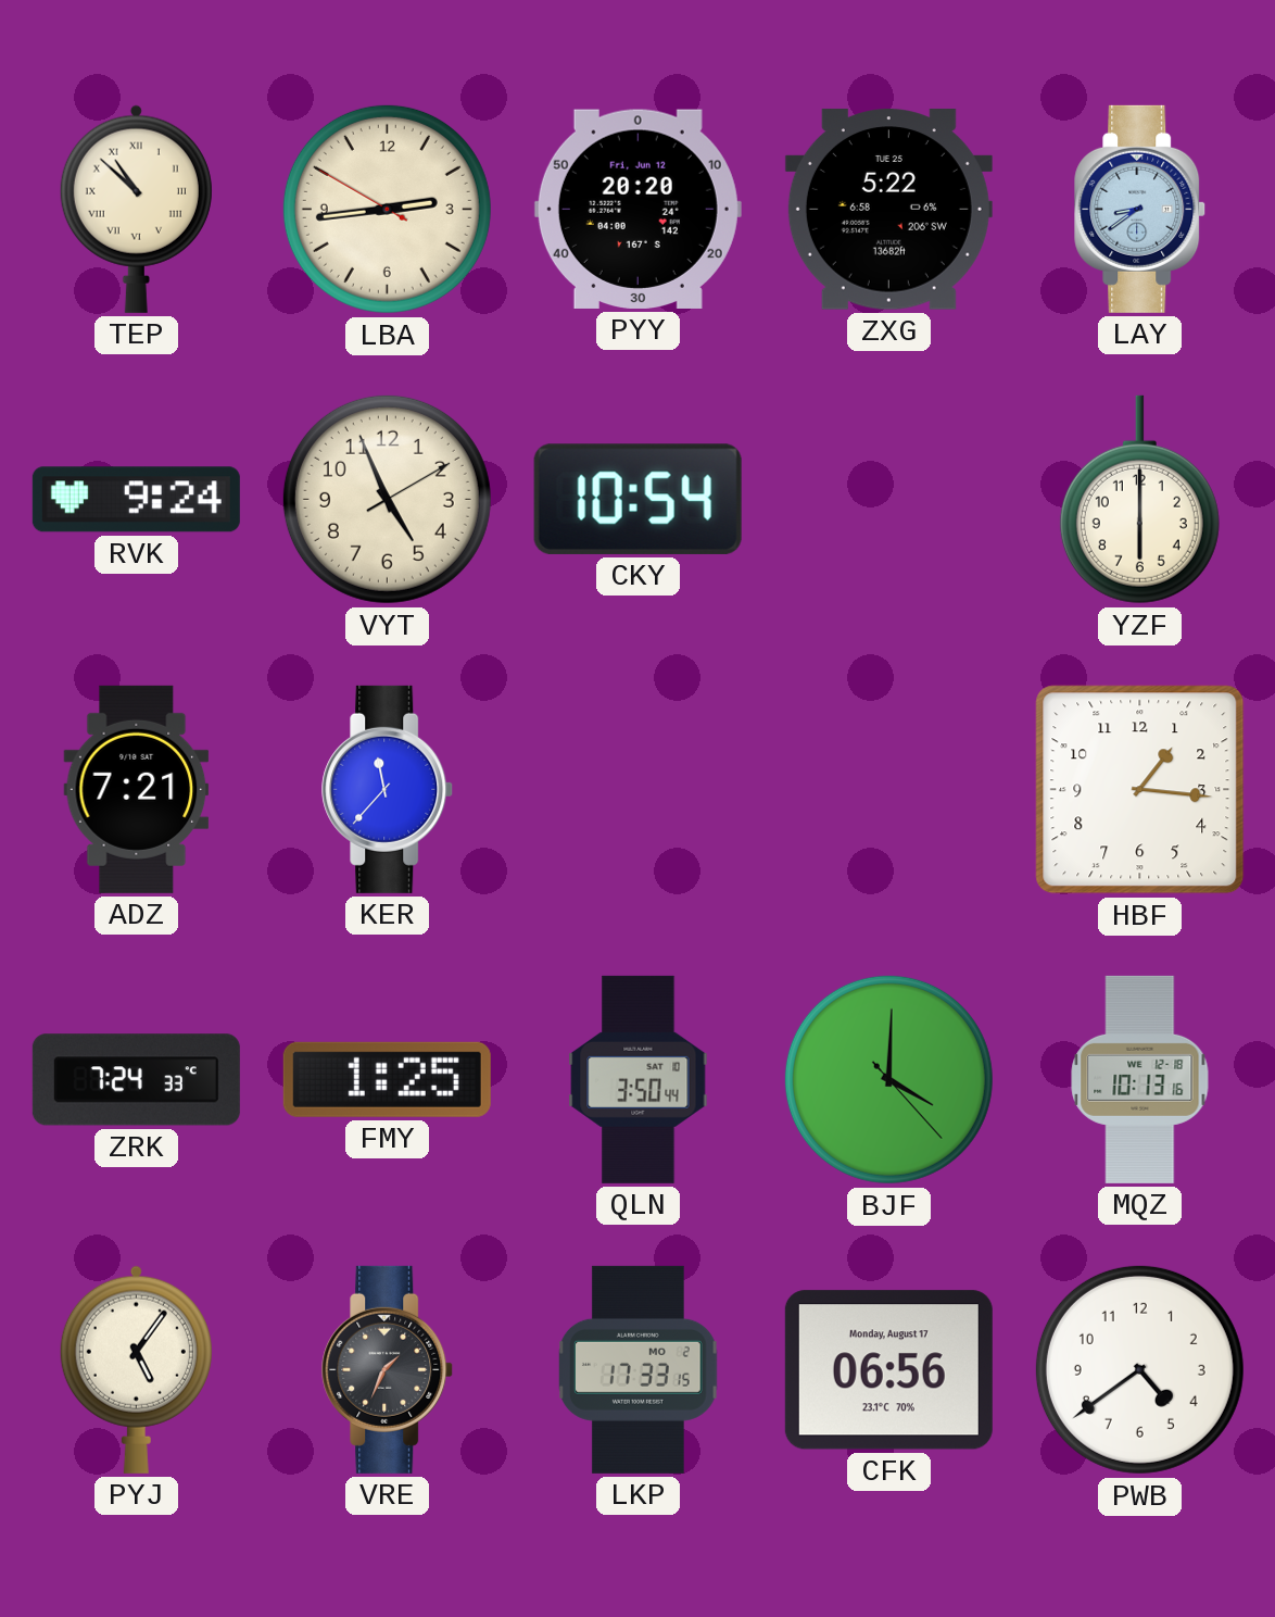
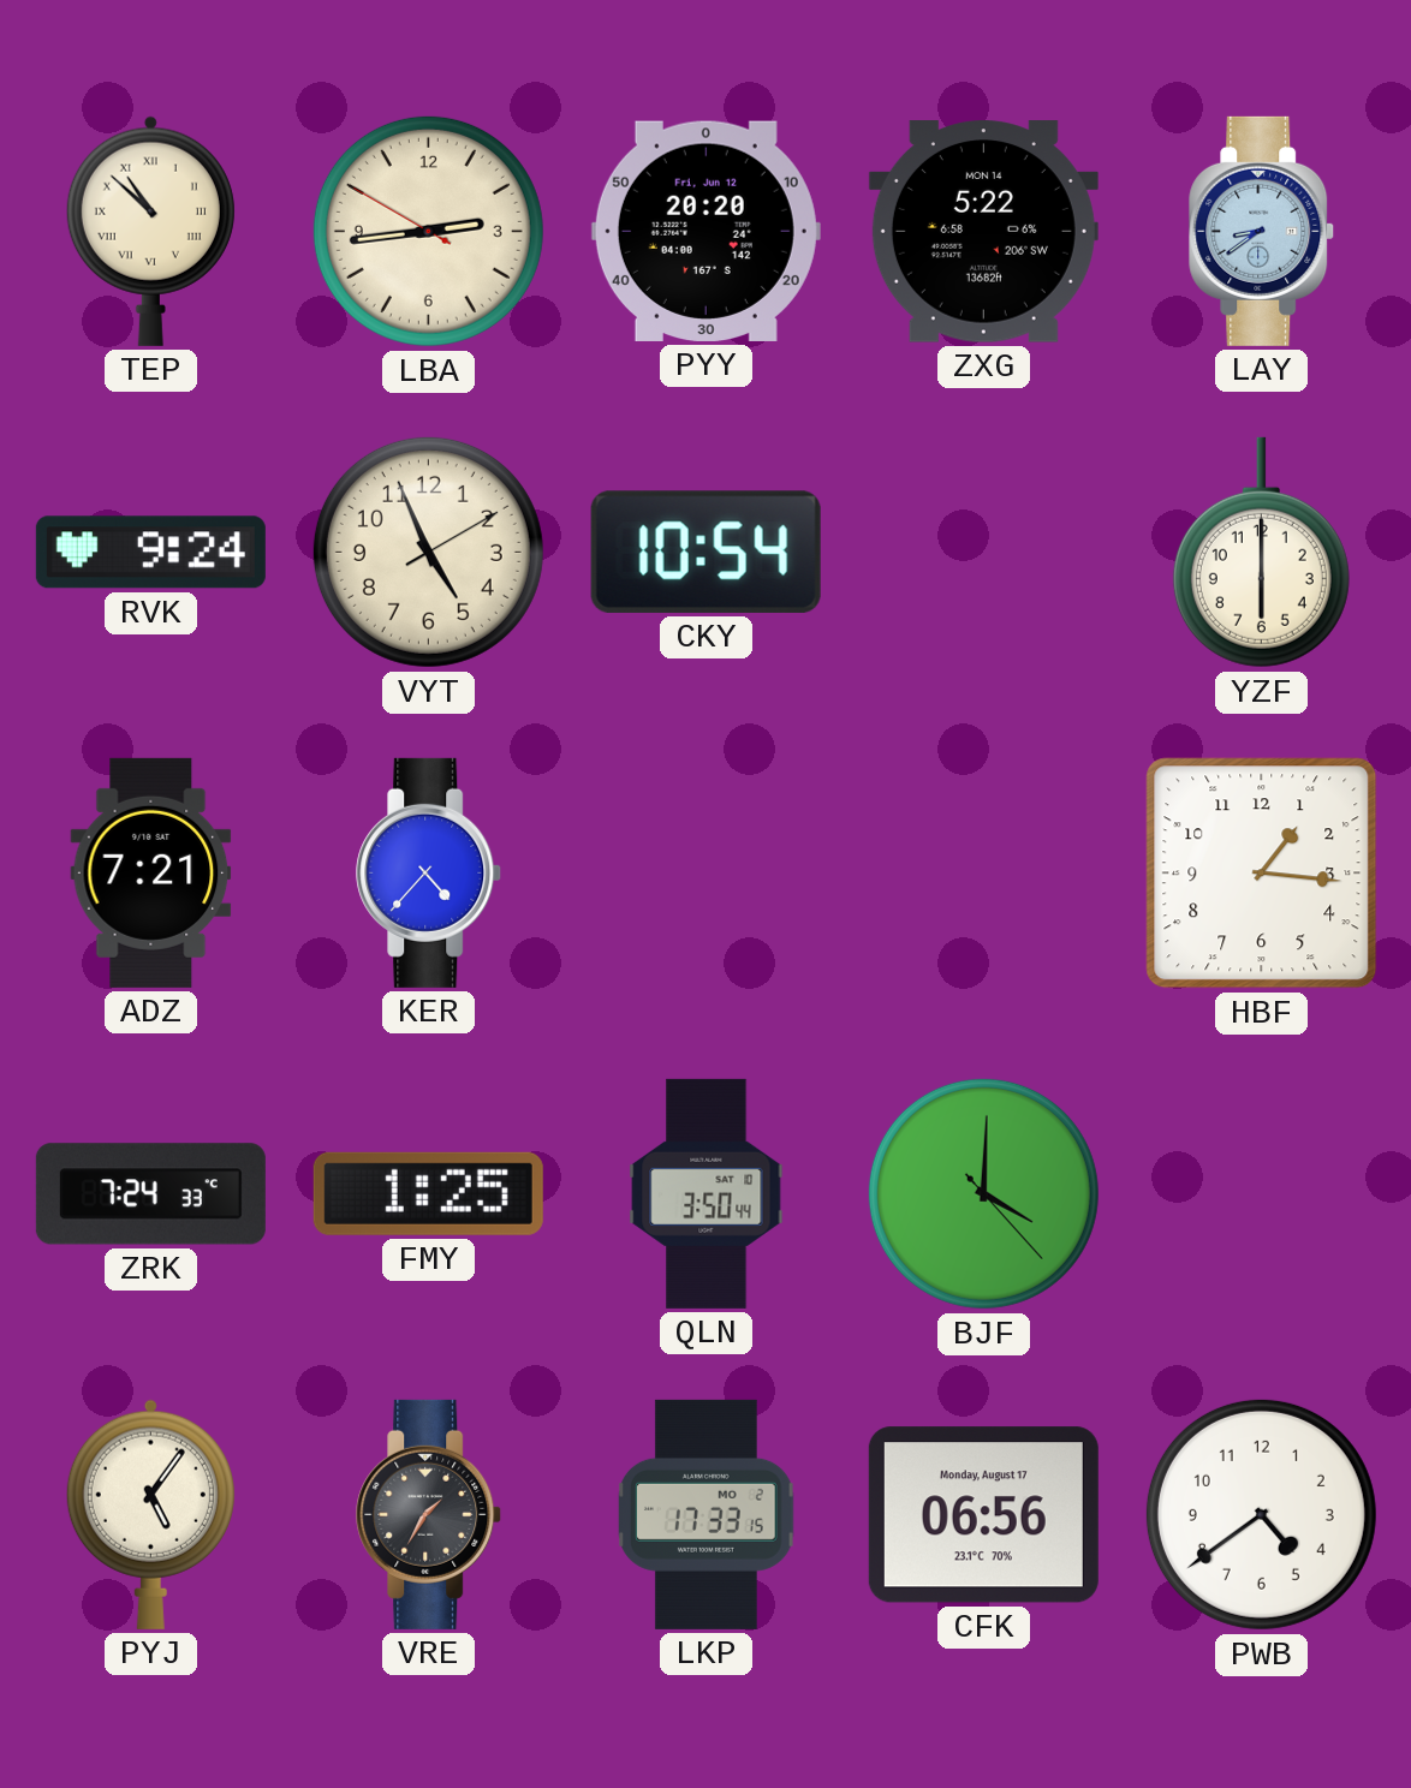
ZXG date: TUE 25 -> MON 14 (983, 232)
KER: 11:37 -> 4:37 (429, 872)
MQZ: 10:13 -> none (1140, 1079)
VRE: 1:34 -> 1:35 (429, 1514)
